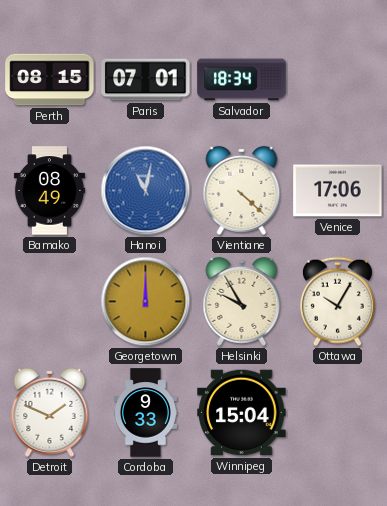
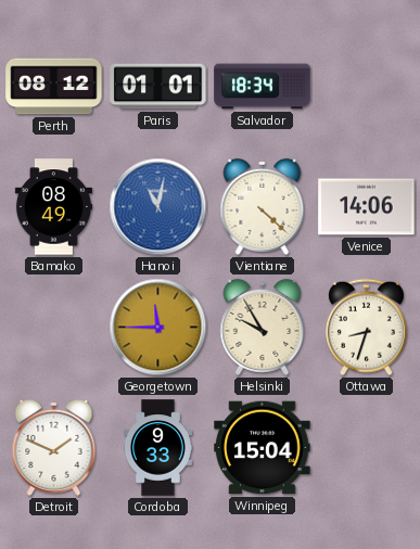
Perth: 08:15 -> 08:12 (54, 87)
Paris: 07:01 -> 01:01 (158, 87)
Venice: 17:06 -> 14:06 (367, 207)
Georgetown: 12:00 -> 11:45 (158, 328)
Ottawa: 10:05 -> 8:33 (366, 328)
